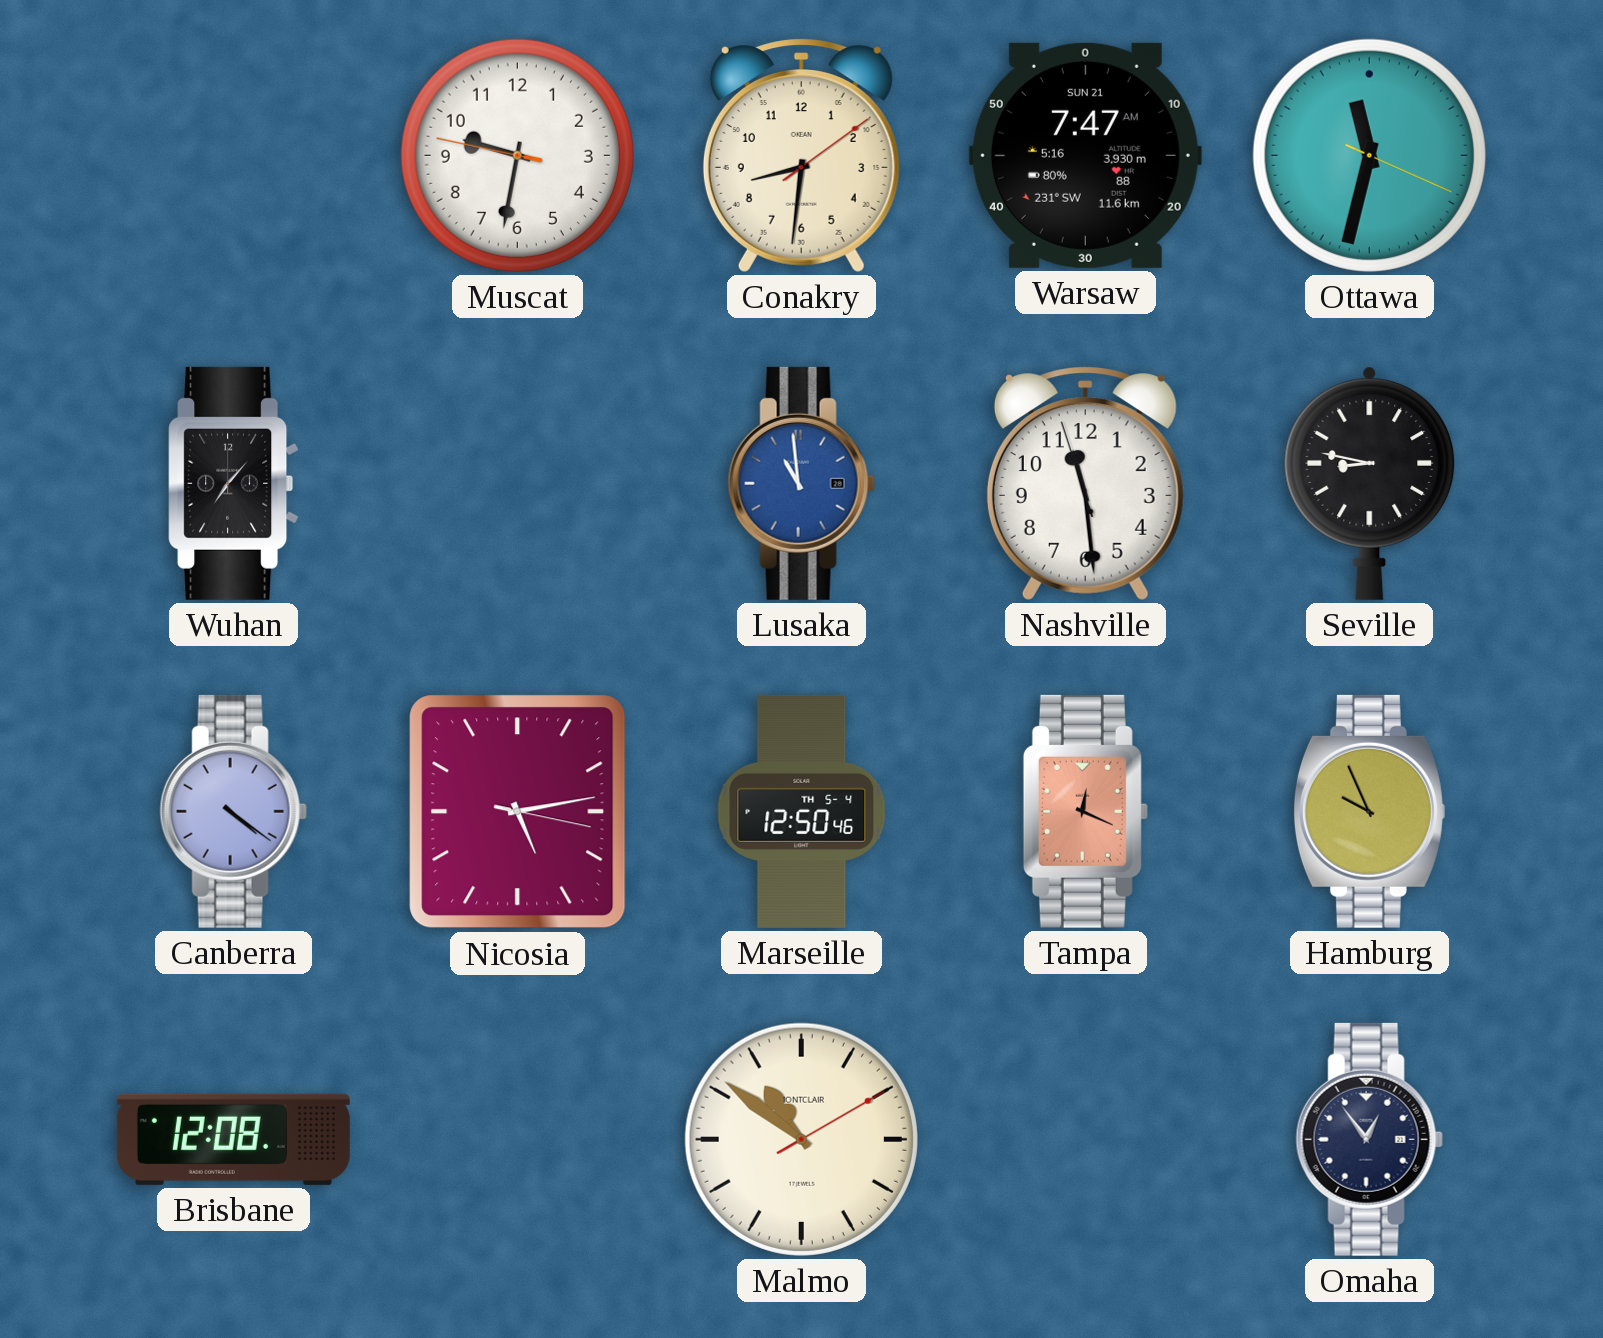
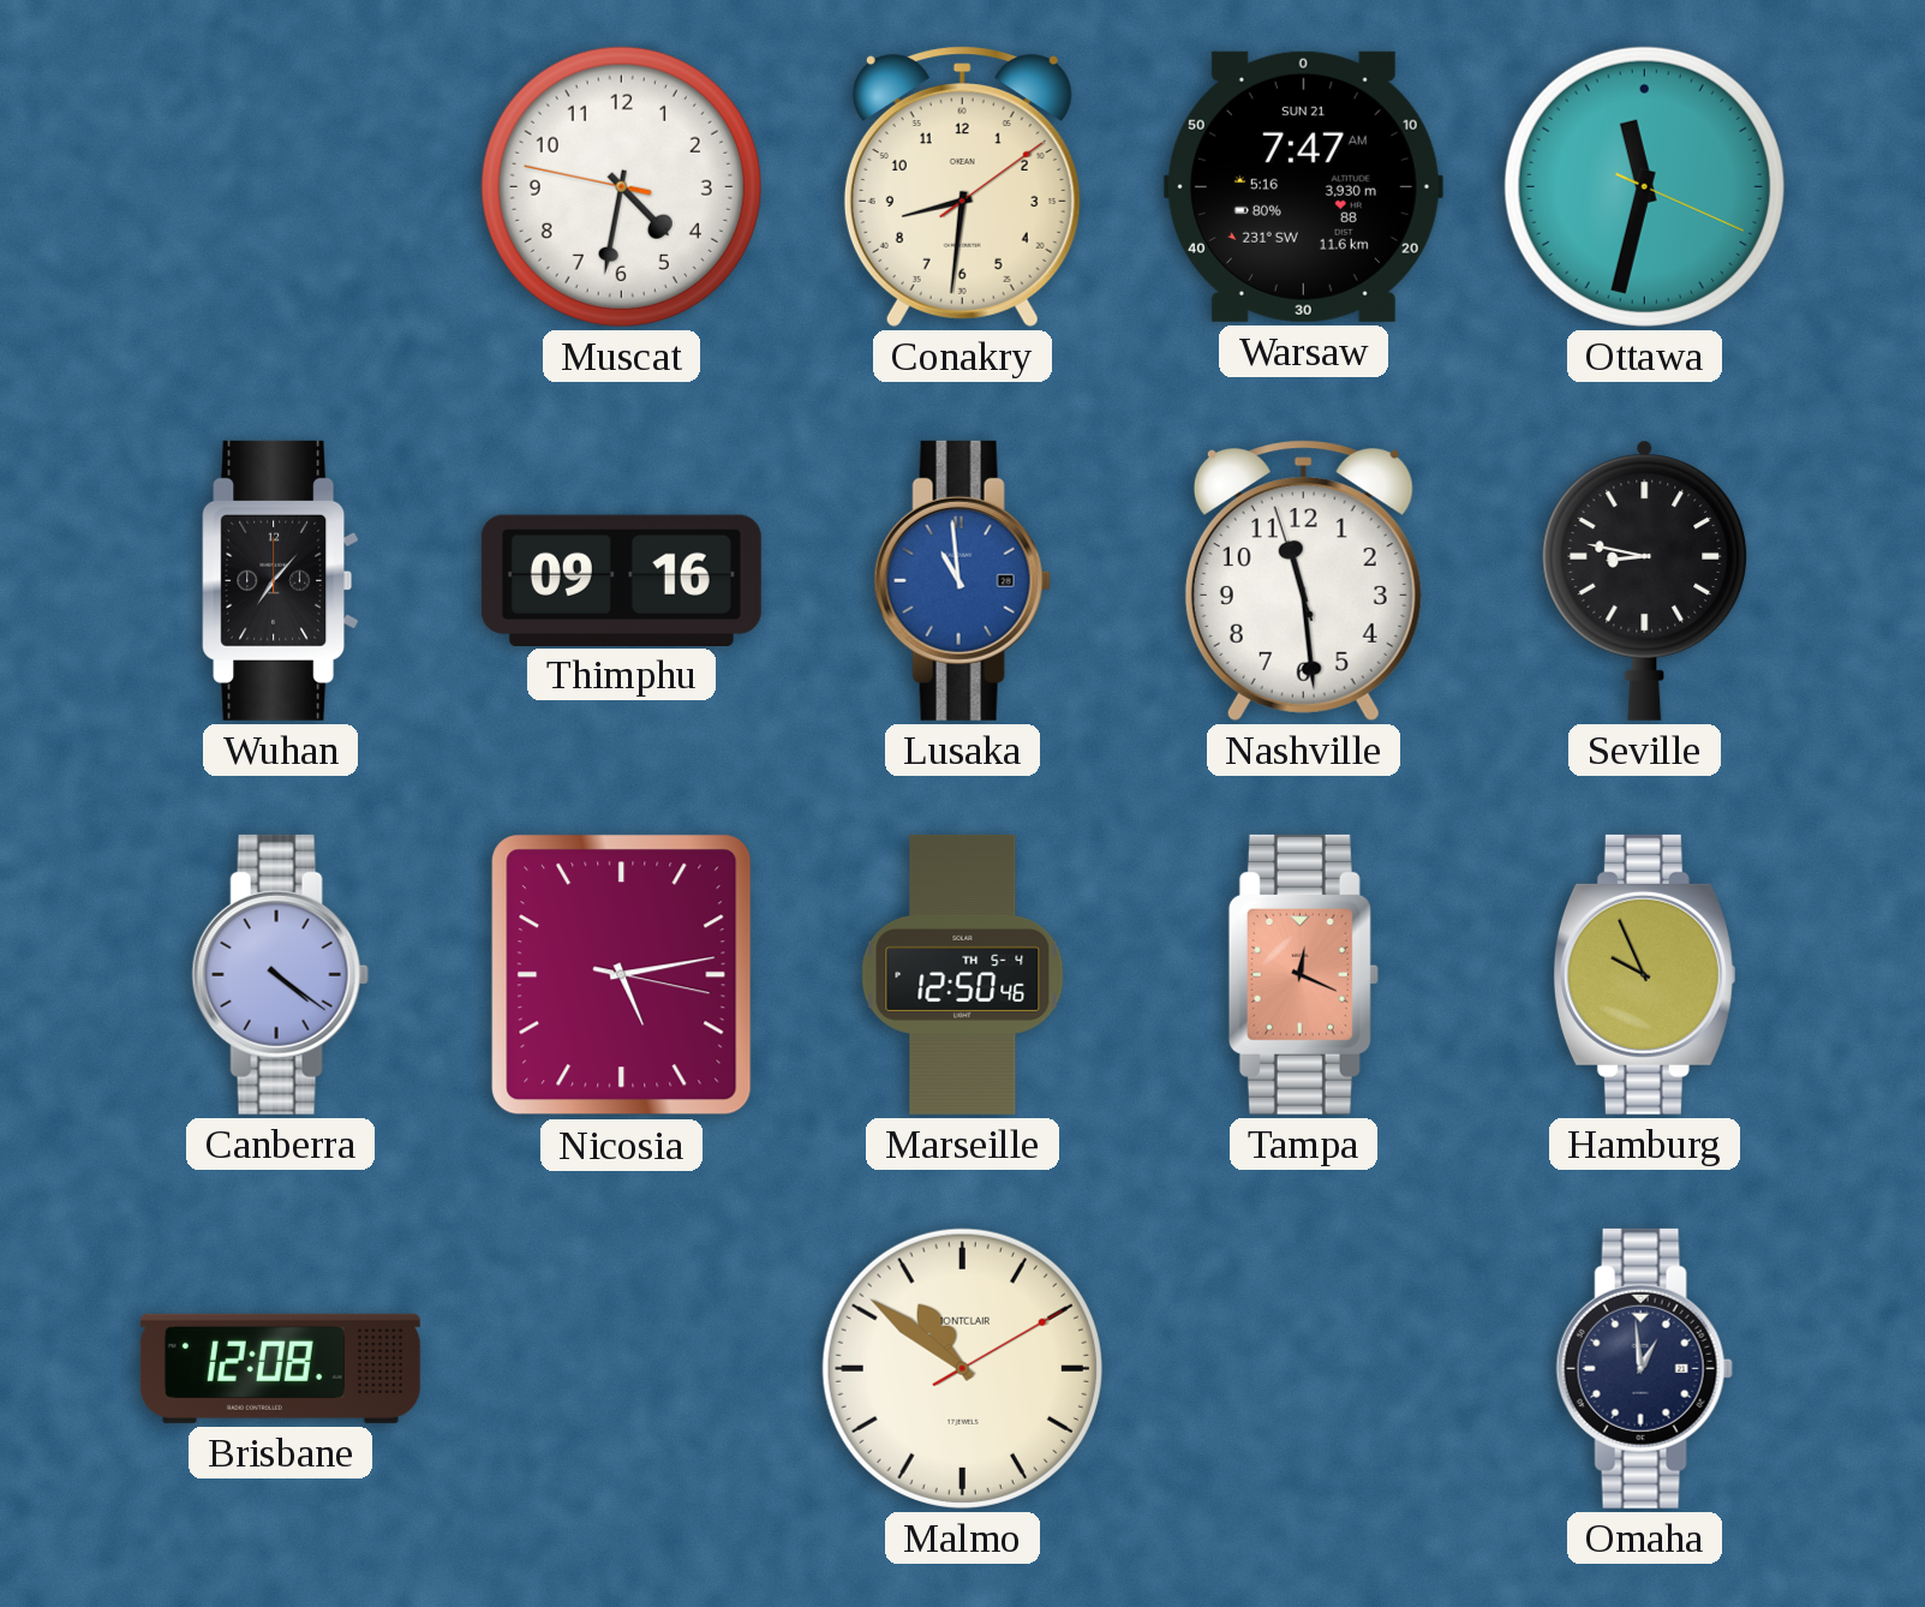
Muscat: 9:31 -> 4:31 (621, 186)
Thimphu: none -> 09:16 (621, 580)
Omaha: 12:54 -> 12:59 (1644, 1368)
